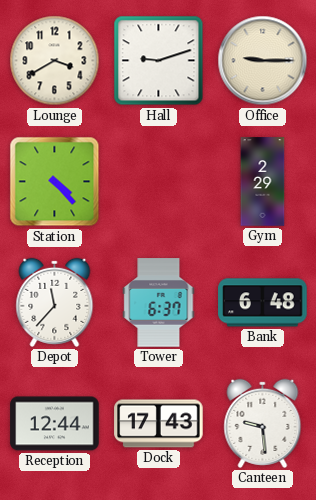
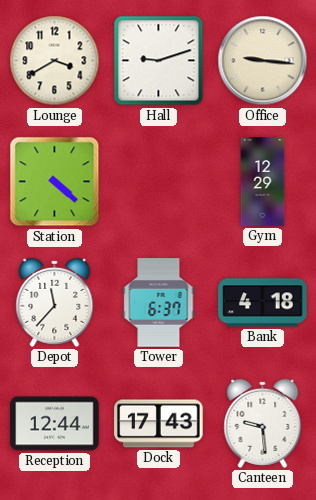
Office: 9:15 -> 9:16 (263, 61)
Station: 4:23 -> 4:22 (55, 182)
Gym: 2:29 -> 12:29 (263, 182)
Bank: 6:48 -> 4:18 (263, 303)
